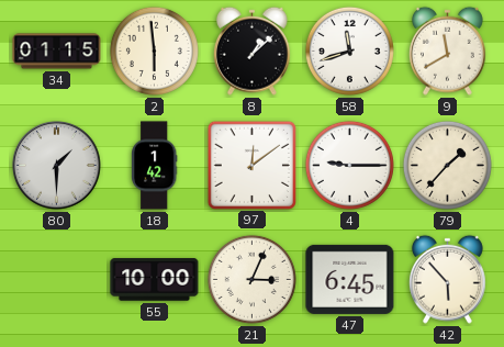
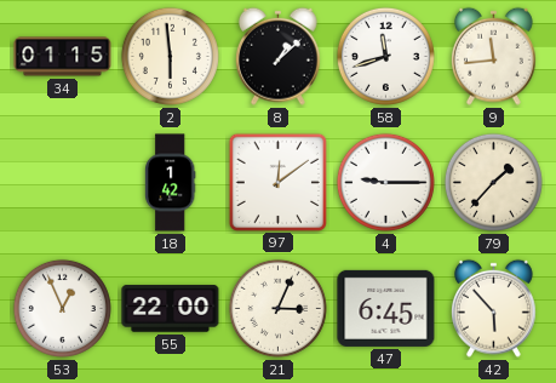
9: 11:40 -> 11:44 (493, 56)
80: 1:30 -> none (57, 166)
53: none -> 12:56 (62, 308)
55: 10:00 -> 22:00 (171, 309)
